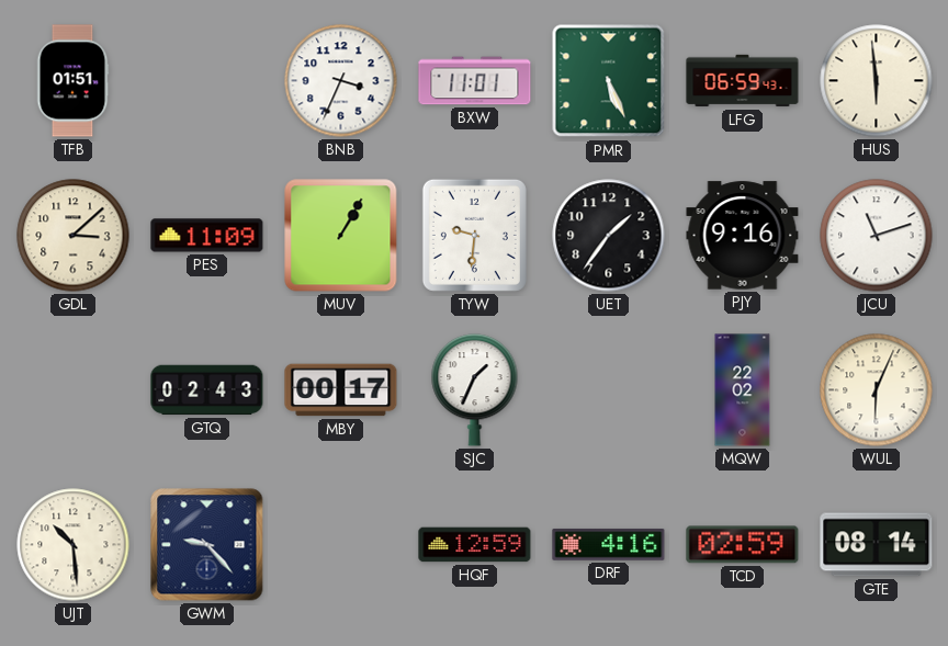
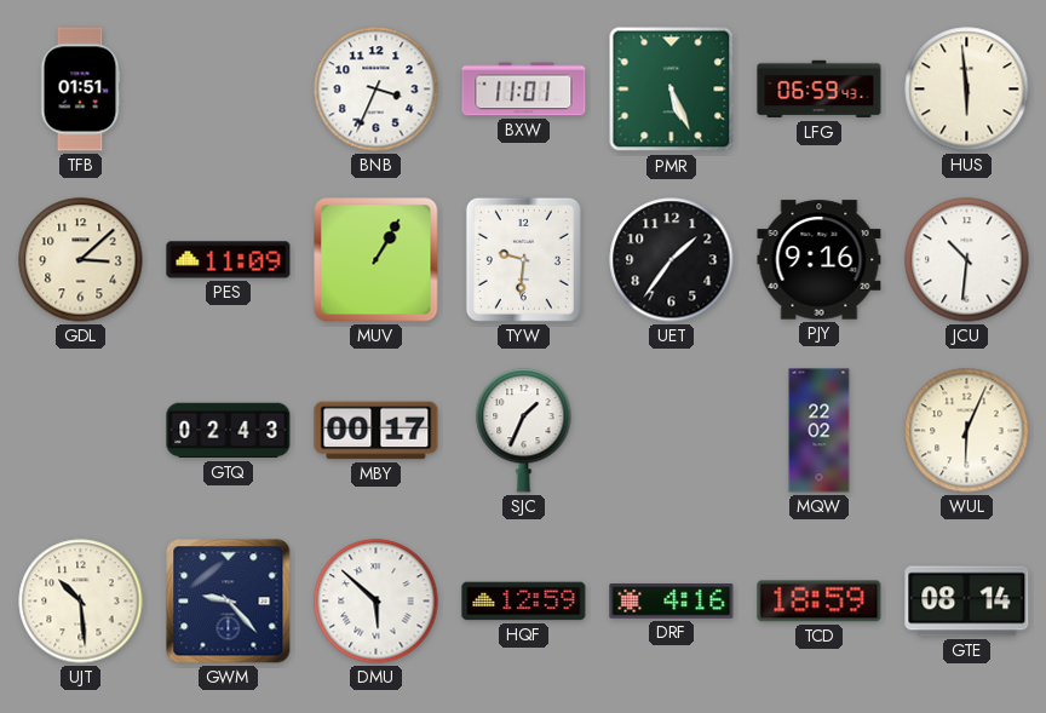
JCU: 11:12 -> 10:31 (967, 260)
DMU: none -> 5:52 (377, 602)
TCD: 02:59 -> 18:59 (820, 602)
